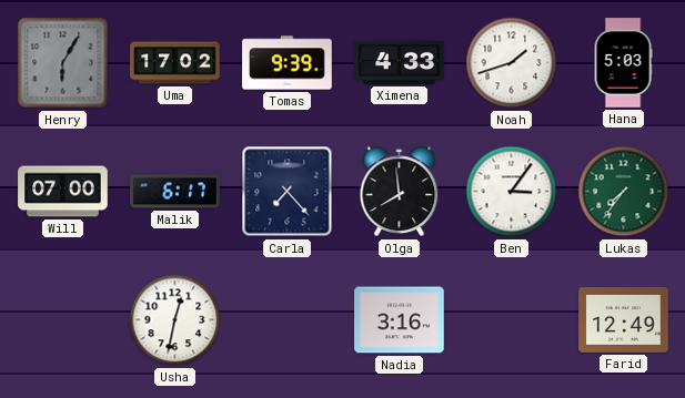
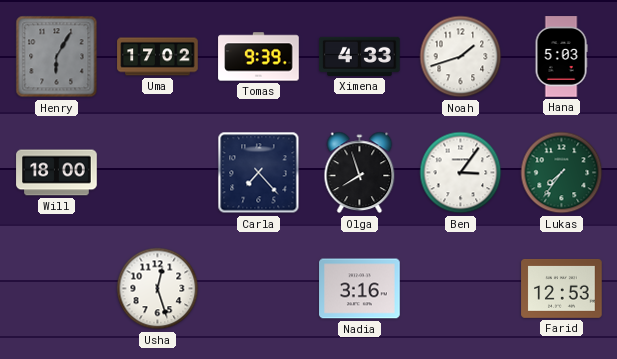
Will: 07:00 -> 18:00 (57, 173)
Malik: 6:17 -> none (175, 192)
Olga: 7:59 -> 7:57 (360, 173)
Usha: 12:32 -> 12:27 (158, 289)
Farid: 12:49 -> 12:53 (562, 288)
